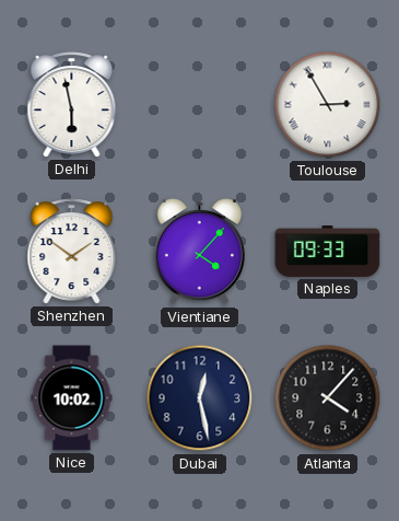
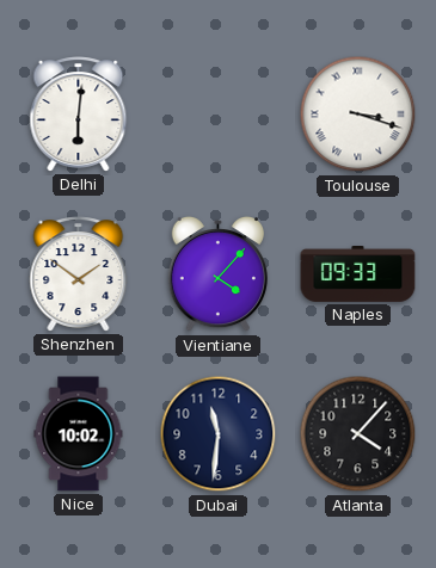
Delhi: 5:58 -> 6:01 (79, 115)
Toulouse: 2:55 -> 3:18 (358, 115)
Dubai: 12:28 -> 11:31 (219, 434)
